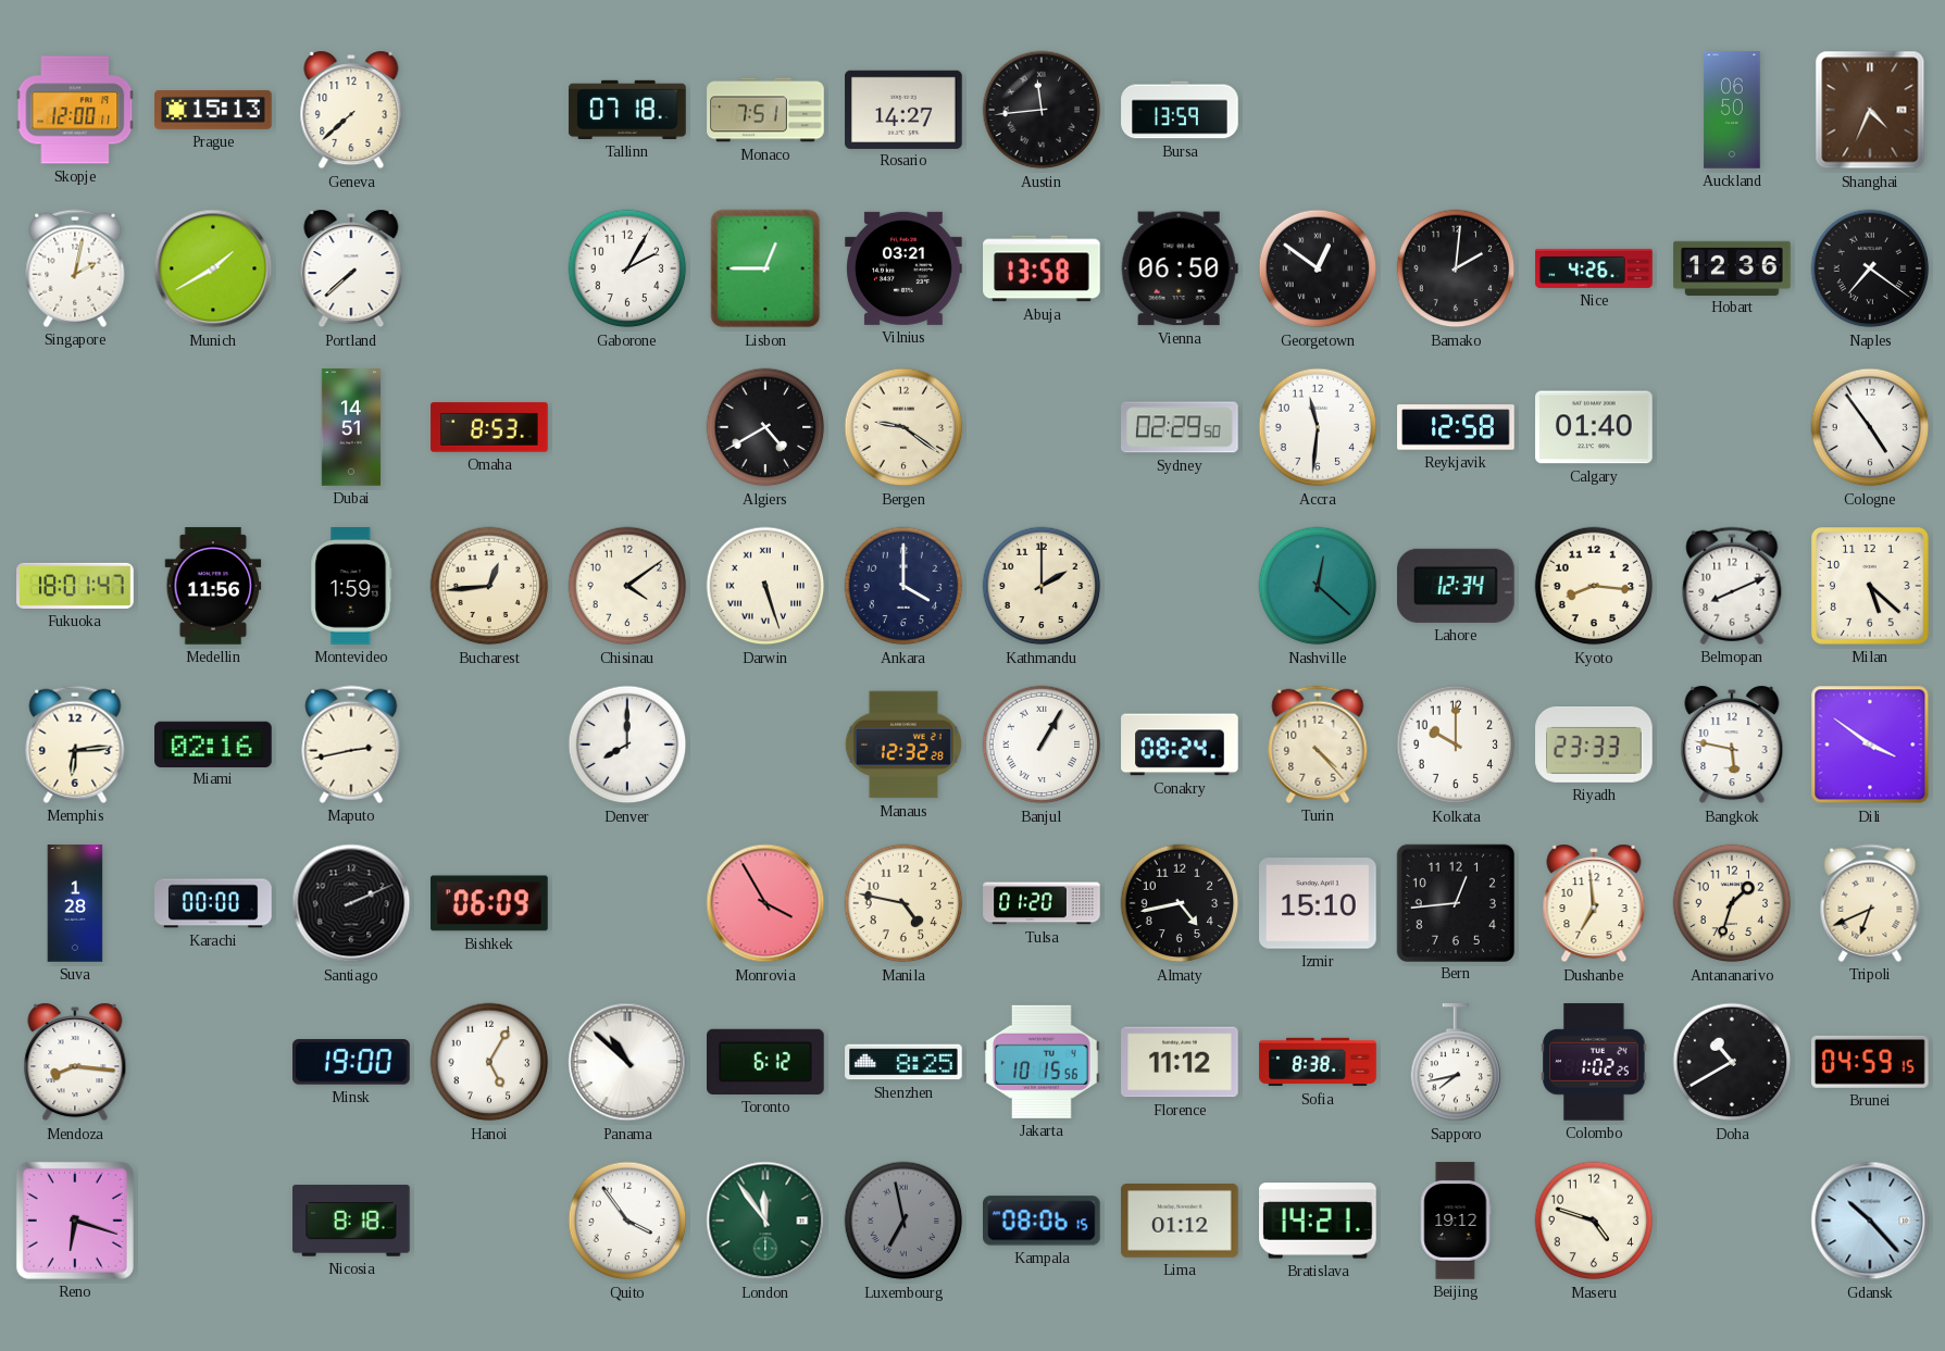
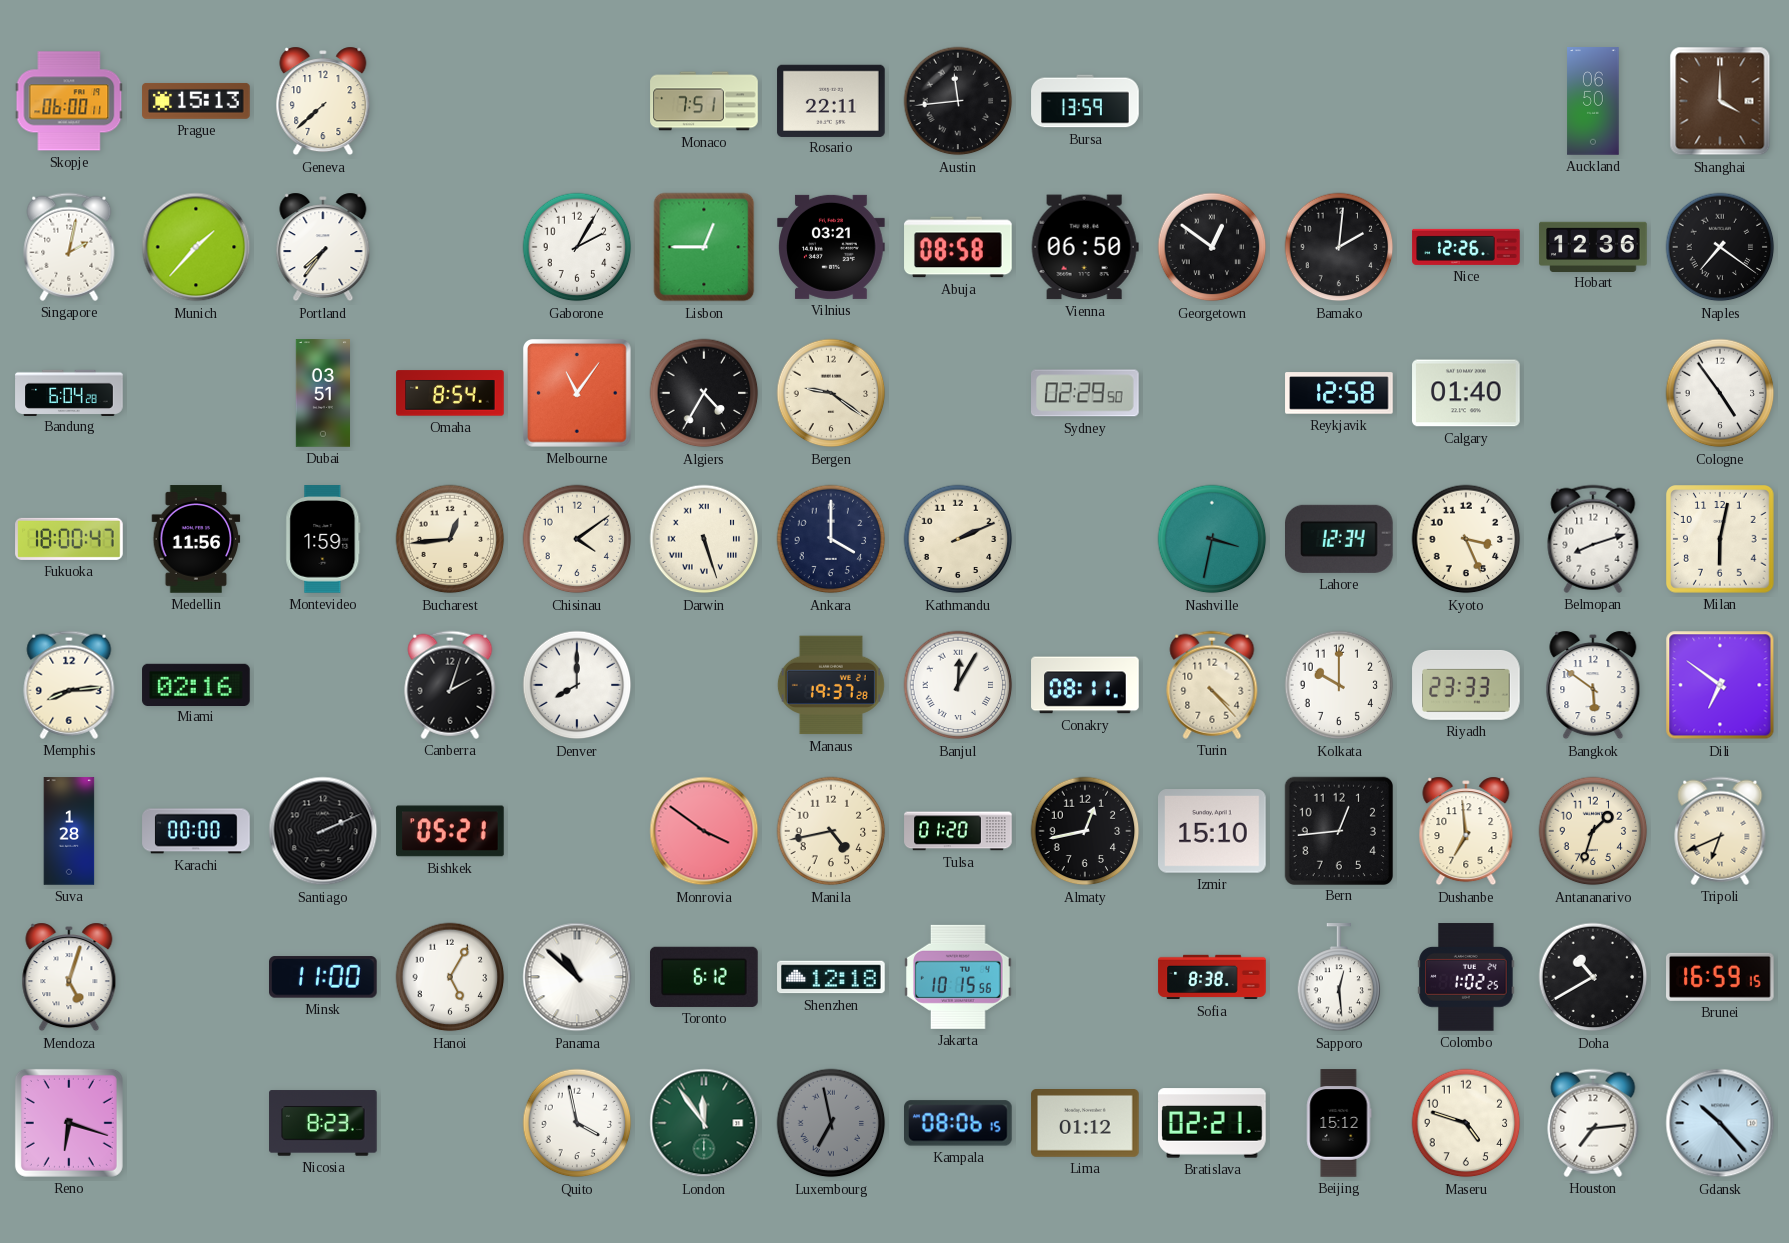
Skopje: 12:00 -> 06:00 (69, 101)
Tallinn: 07:18 -> none (627, 110)
Rosario: 14:27 -> 22:11 (831, 100)
Shanghai: 4:34 -> 4:00 (1720, 101)
Munich: 1:40 -> 1:37 (196, 247)
Portland: 7:38 -> 7:36 (323, 247)
Abuja: 13:58 -> 08:58 (958, 247)
Nice: 4:26 -> 12:26 (1466, 247)
Bandung: none -> 6:04 (69, 392)
Dubai: 14:51 -> 03:51 (323, 393)
Omaha: 8:53 -> 8:54 (450, 393)
Melbourne: none -> 11:06 (578, 394)
Algiers: 4:40 -> 4:35 (704, 393)
Accra: 11:31 -> none (1318, 427)
Fukuoka: 18:01 -> 18:00 (69, 539)
Kathmandu: 2:00 -> 2:11 (958, 539)
Nashville: 12:22 -> 3:32 (1212, 539)
Kyoto: 8:16 -> 3:26 (1466, 539)
Belmopan: 8:11 -> 8:12 (1593, 539)
Milan: 5:22 -> 6:02 (1721, 540)
Memphis: 6:14 -> 8:14 (69, 685)
Maputo: 2:43 -> none (351, 745)
Canberra: none -> 2:03 (450, 685)
Manaus: 12:32 -> 19:37 (831, 685)
Banjul: 1:05 -> 12:05 (958, 685)
Conakry: 08:24 -> 08:11 (1085, 685)
Bangkok: 5:47 -> 5:51 (1593, 685)
Dili: 3:51 -> 6:51 (1720, 685)
Bishkek: 06:09 -> 05:21 (450, 831)
Monrovia: 3:55 -> 3:51 (704, 831)
Manila: 4:47 -> 4:43 (831, 831)
Almaty: 4:43 -> 12:43 (1085, 831)
Mendoza: 8:16 -> 5:03 (69, 977)
Minsk: 19:00 -> 11:00 (324, 977)
Shenzhen: 8:25 -> 12:18 (831, 977)
Florence: 11:12 -> none (1180, 1062)
Sapporo: 7:43 -> 12:29 (1339, 978)
Brunei: 04:59 -> 16:59 (1721, 977)
Nicosia: 8:18 -> 8:23 (323, 1123)
Quito: 3:54 -> 3:58 (577, 1123)
Bratislava: 14:21 -> 02:21 (1213, 1123)
Beijing: 19:12 -> 15:12 (1339, 1123)
Houston: none -> 7:14 (1593, 1123)
